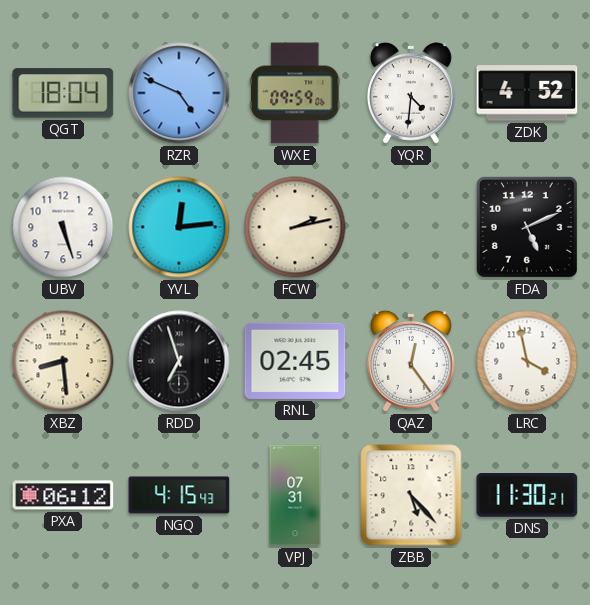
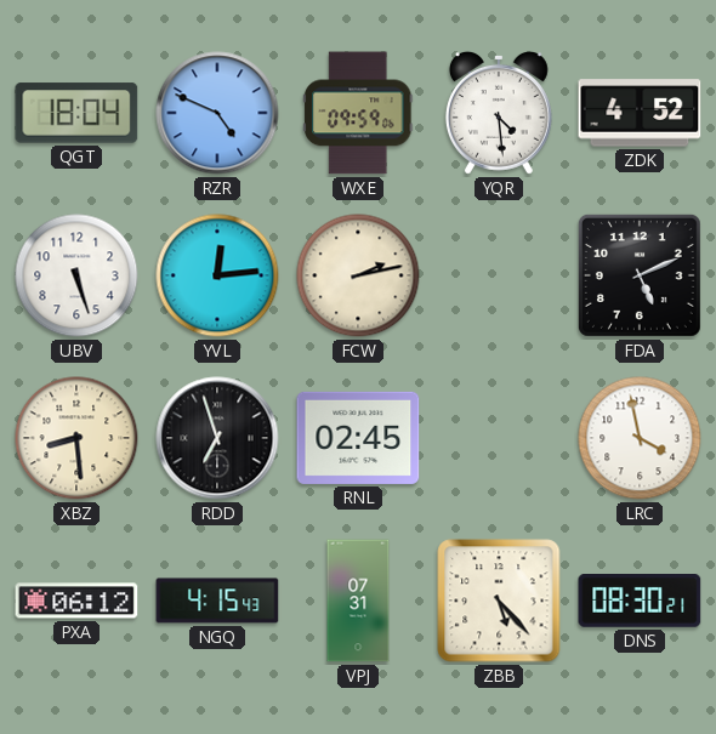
YQR: 4:31 -> 4:29 (499, 113)
QAZ: 12:24 -> none (411, 361)
DNS: 11:30 -> 08:30 (640, 602)
